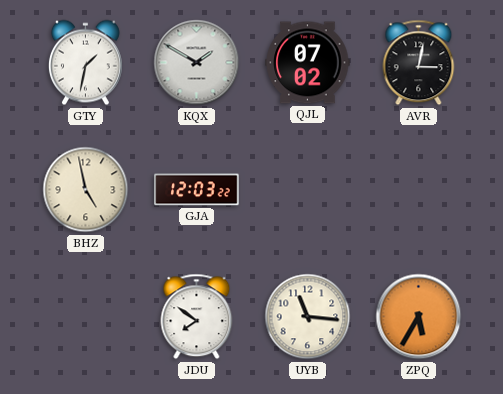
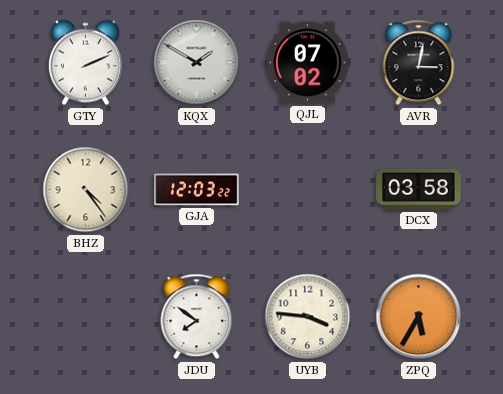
GTY: 1:32 -> 2:11 (85, 63)
BHZ: 4:58 -> 4:24 (86, 190)
DCX: none -> 03:58 (419, 190)
UYB: 11:16 -> 3:46 (308, 317)
